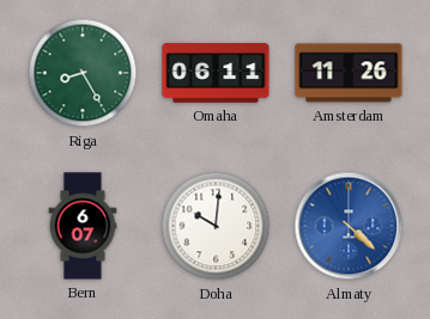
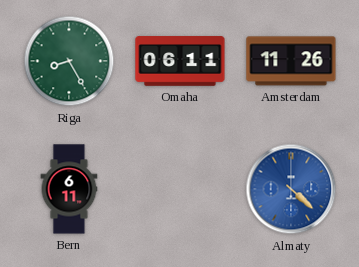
Bern: 6:07 -> 6:11 (69, 189)
Doha: 10:01 -> none (216, 226)
